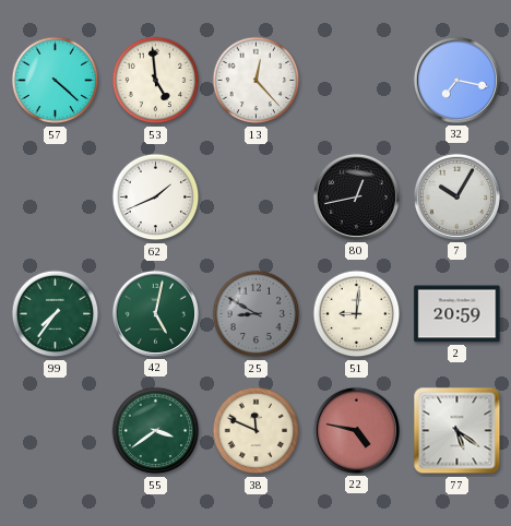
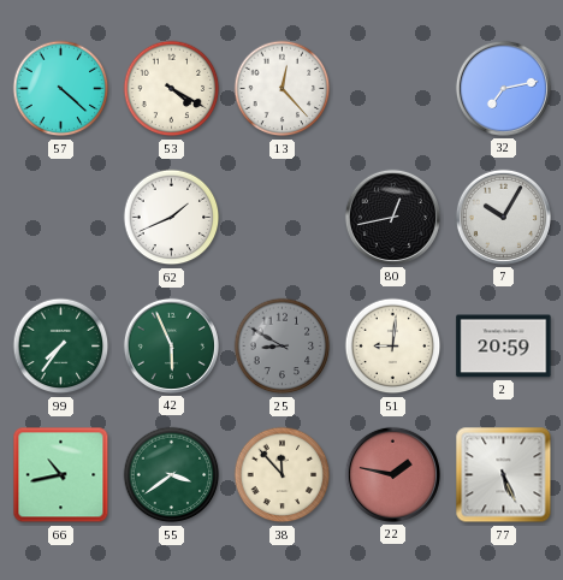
53: 4:59 -> 4:20 (172, 89)
32: 7:17 -> 7:13 (503, 88)
42: 5:02 -> 5:56 (171, 345)
66: none -> 10:43 (61, 475)
38: 11:49 -> 11:53 (283, 475)
22: 4:47 -> 1:47 (392, 474)
77: 5:21 -> 5:26 (504, 475)
